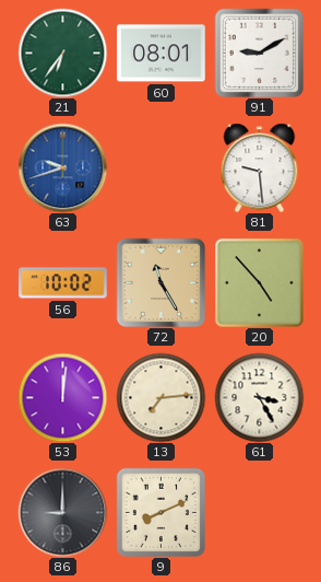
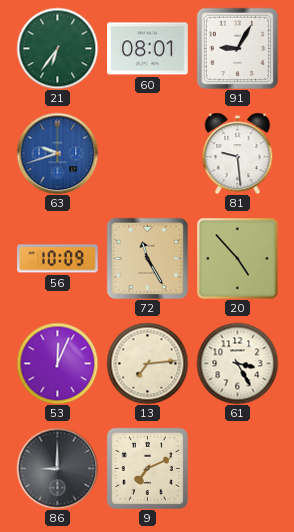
91: 9:10 -> 9:05 (237, 48)
56: 10:02 -> 10:09 (58, 259)
53: 12:01 -> 12:04 (57, 363)
9: 8:11 -> 7:11 (147, 468)
